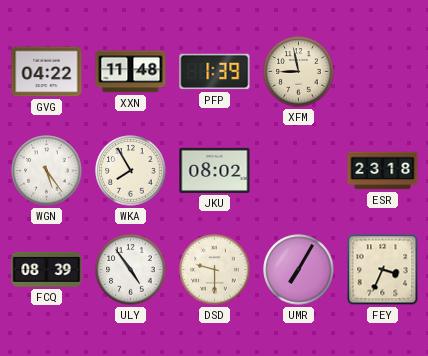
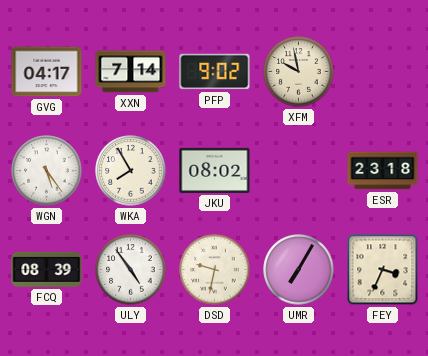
GVG: 04:22 -> 04:17 (47, 72)
XXN: 11:48 -> 7:14 (131, 72)
PFP: 1:39 -> 9:02 (215, 72)
XFM: 8:58 -> 9:58 (299, 72)
DSD: 9:30 -> 9:32 (215, 270)
